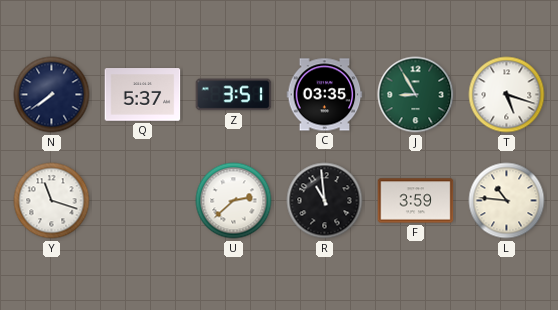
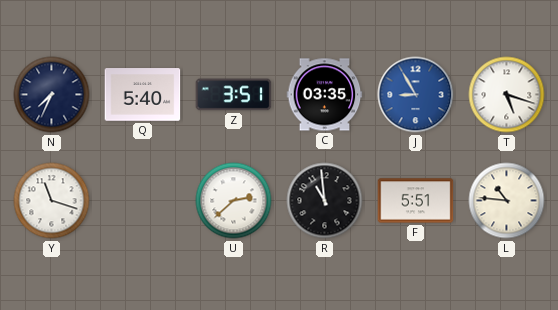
N: 7:39 -> 7:34 (52, 95)
Q: 5:37 -> 5:40 (143, 95)
J dial: green -> blue (416, 95)
F: 3:59 -> 5:51 (416, 201)
